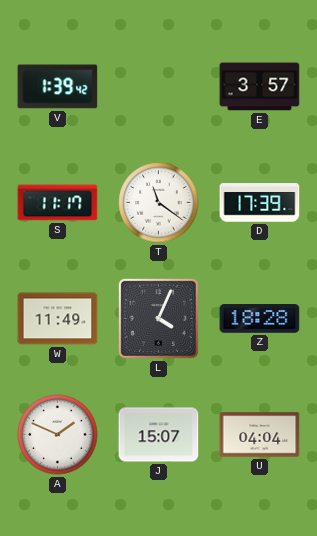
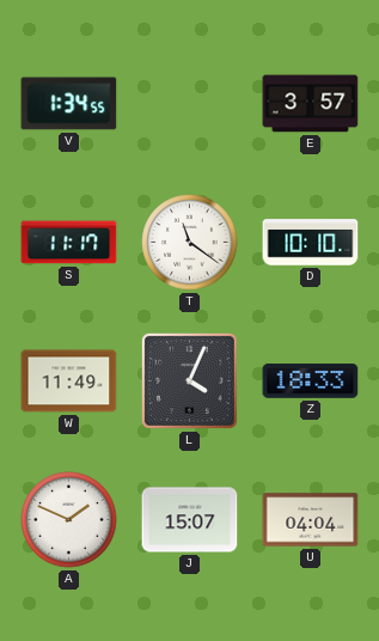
V: 1:39 -> 1:34 (69, 104)
D: 17:39 -> 10:10 (311, 243)
Z: 18:28 -> 18:33 (311, 381)
